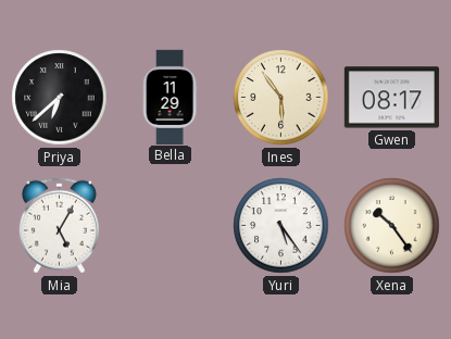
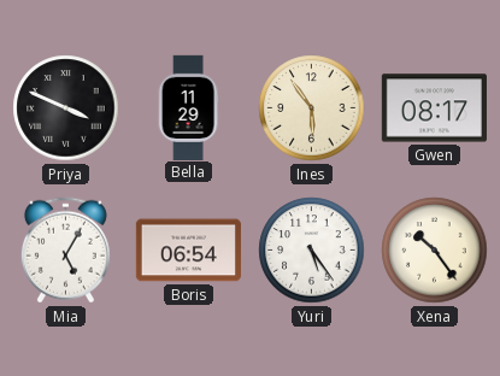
Priya: 6:38 -> 3:49 (66, 108)
Boris: none -> 06:54 (188, 251)
